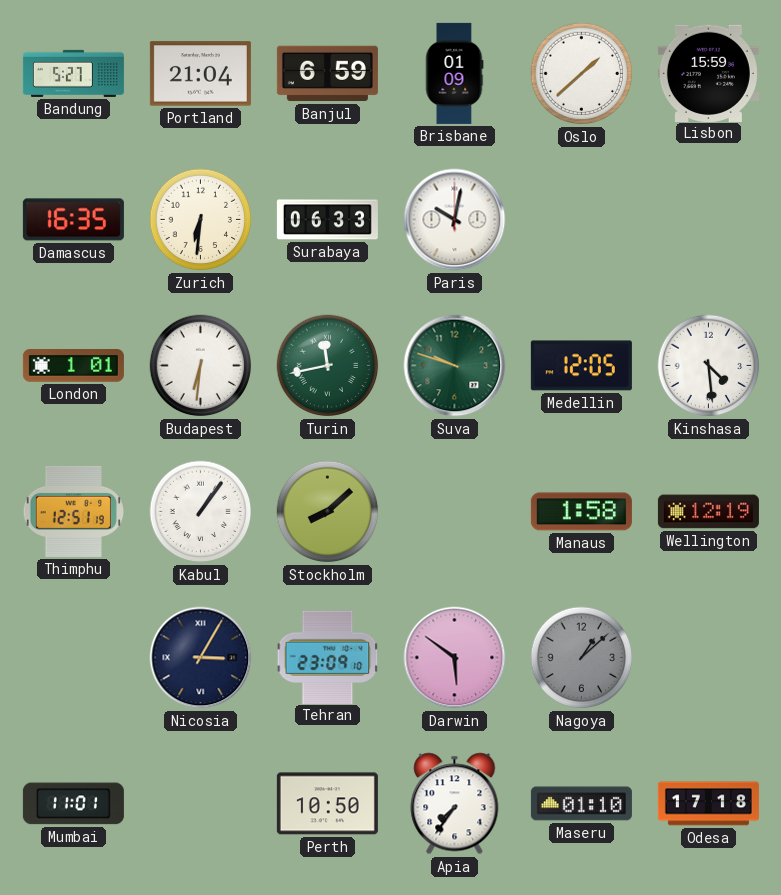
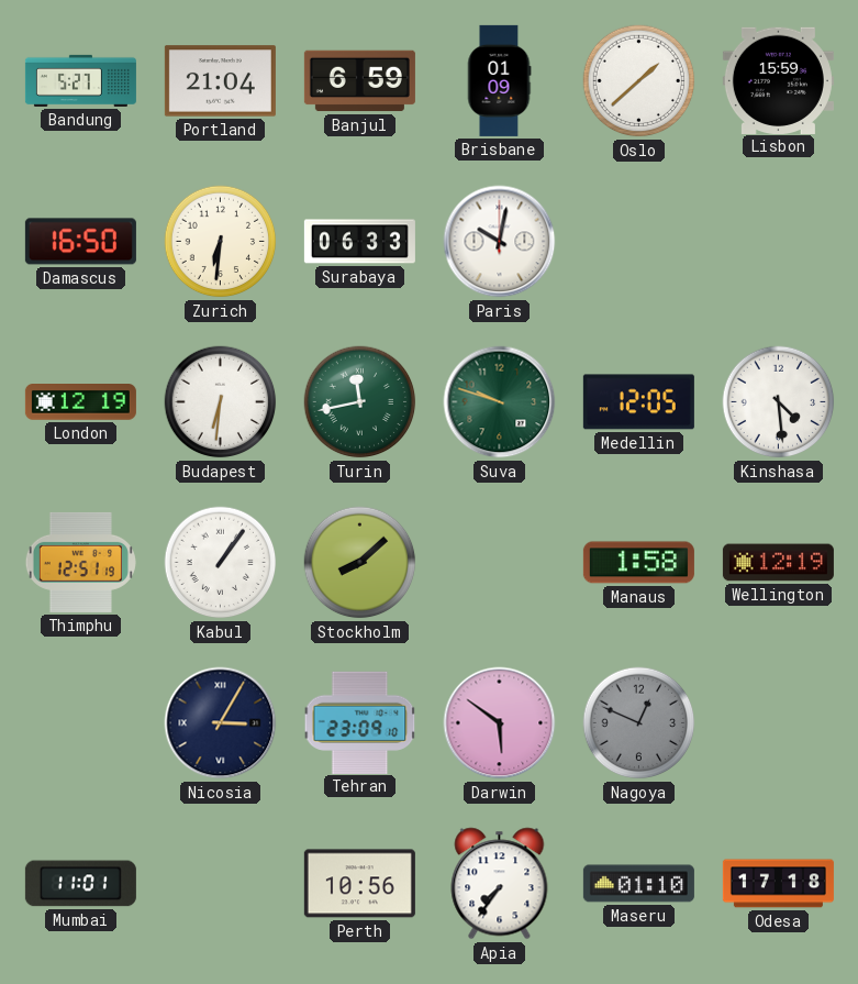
Damascus: 16:35 -> 16:50 (80, 242)
London: 1:01 -> 12:19 (80, 402)
Nagoya: 1:08 -> 12:49 (639, 723)
Perth: 10:50 -> 10:56 (359, 884)
